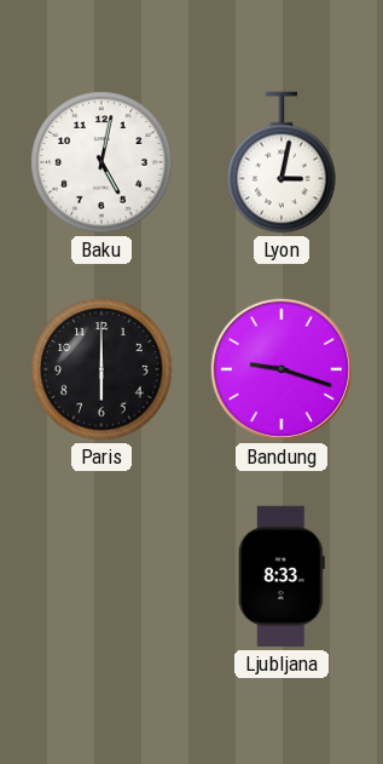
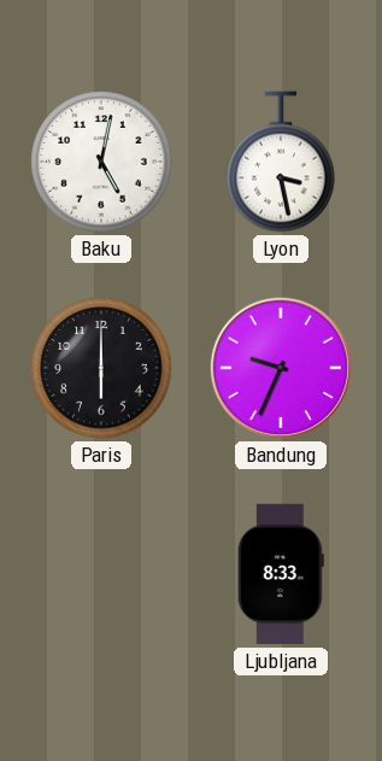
Lyon: 3:02 -> 3:28 (281, 162)
Bandung: 9:18 -> 9:34 (281, 368)
